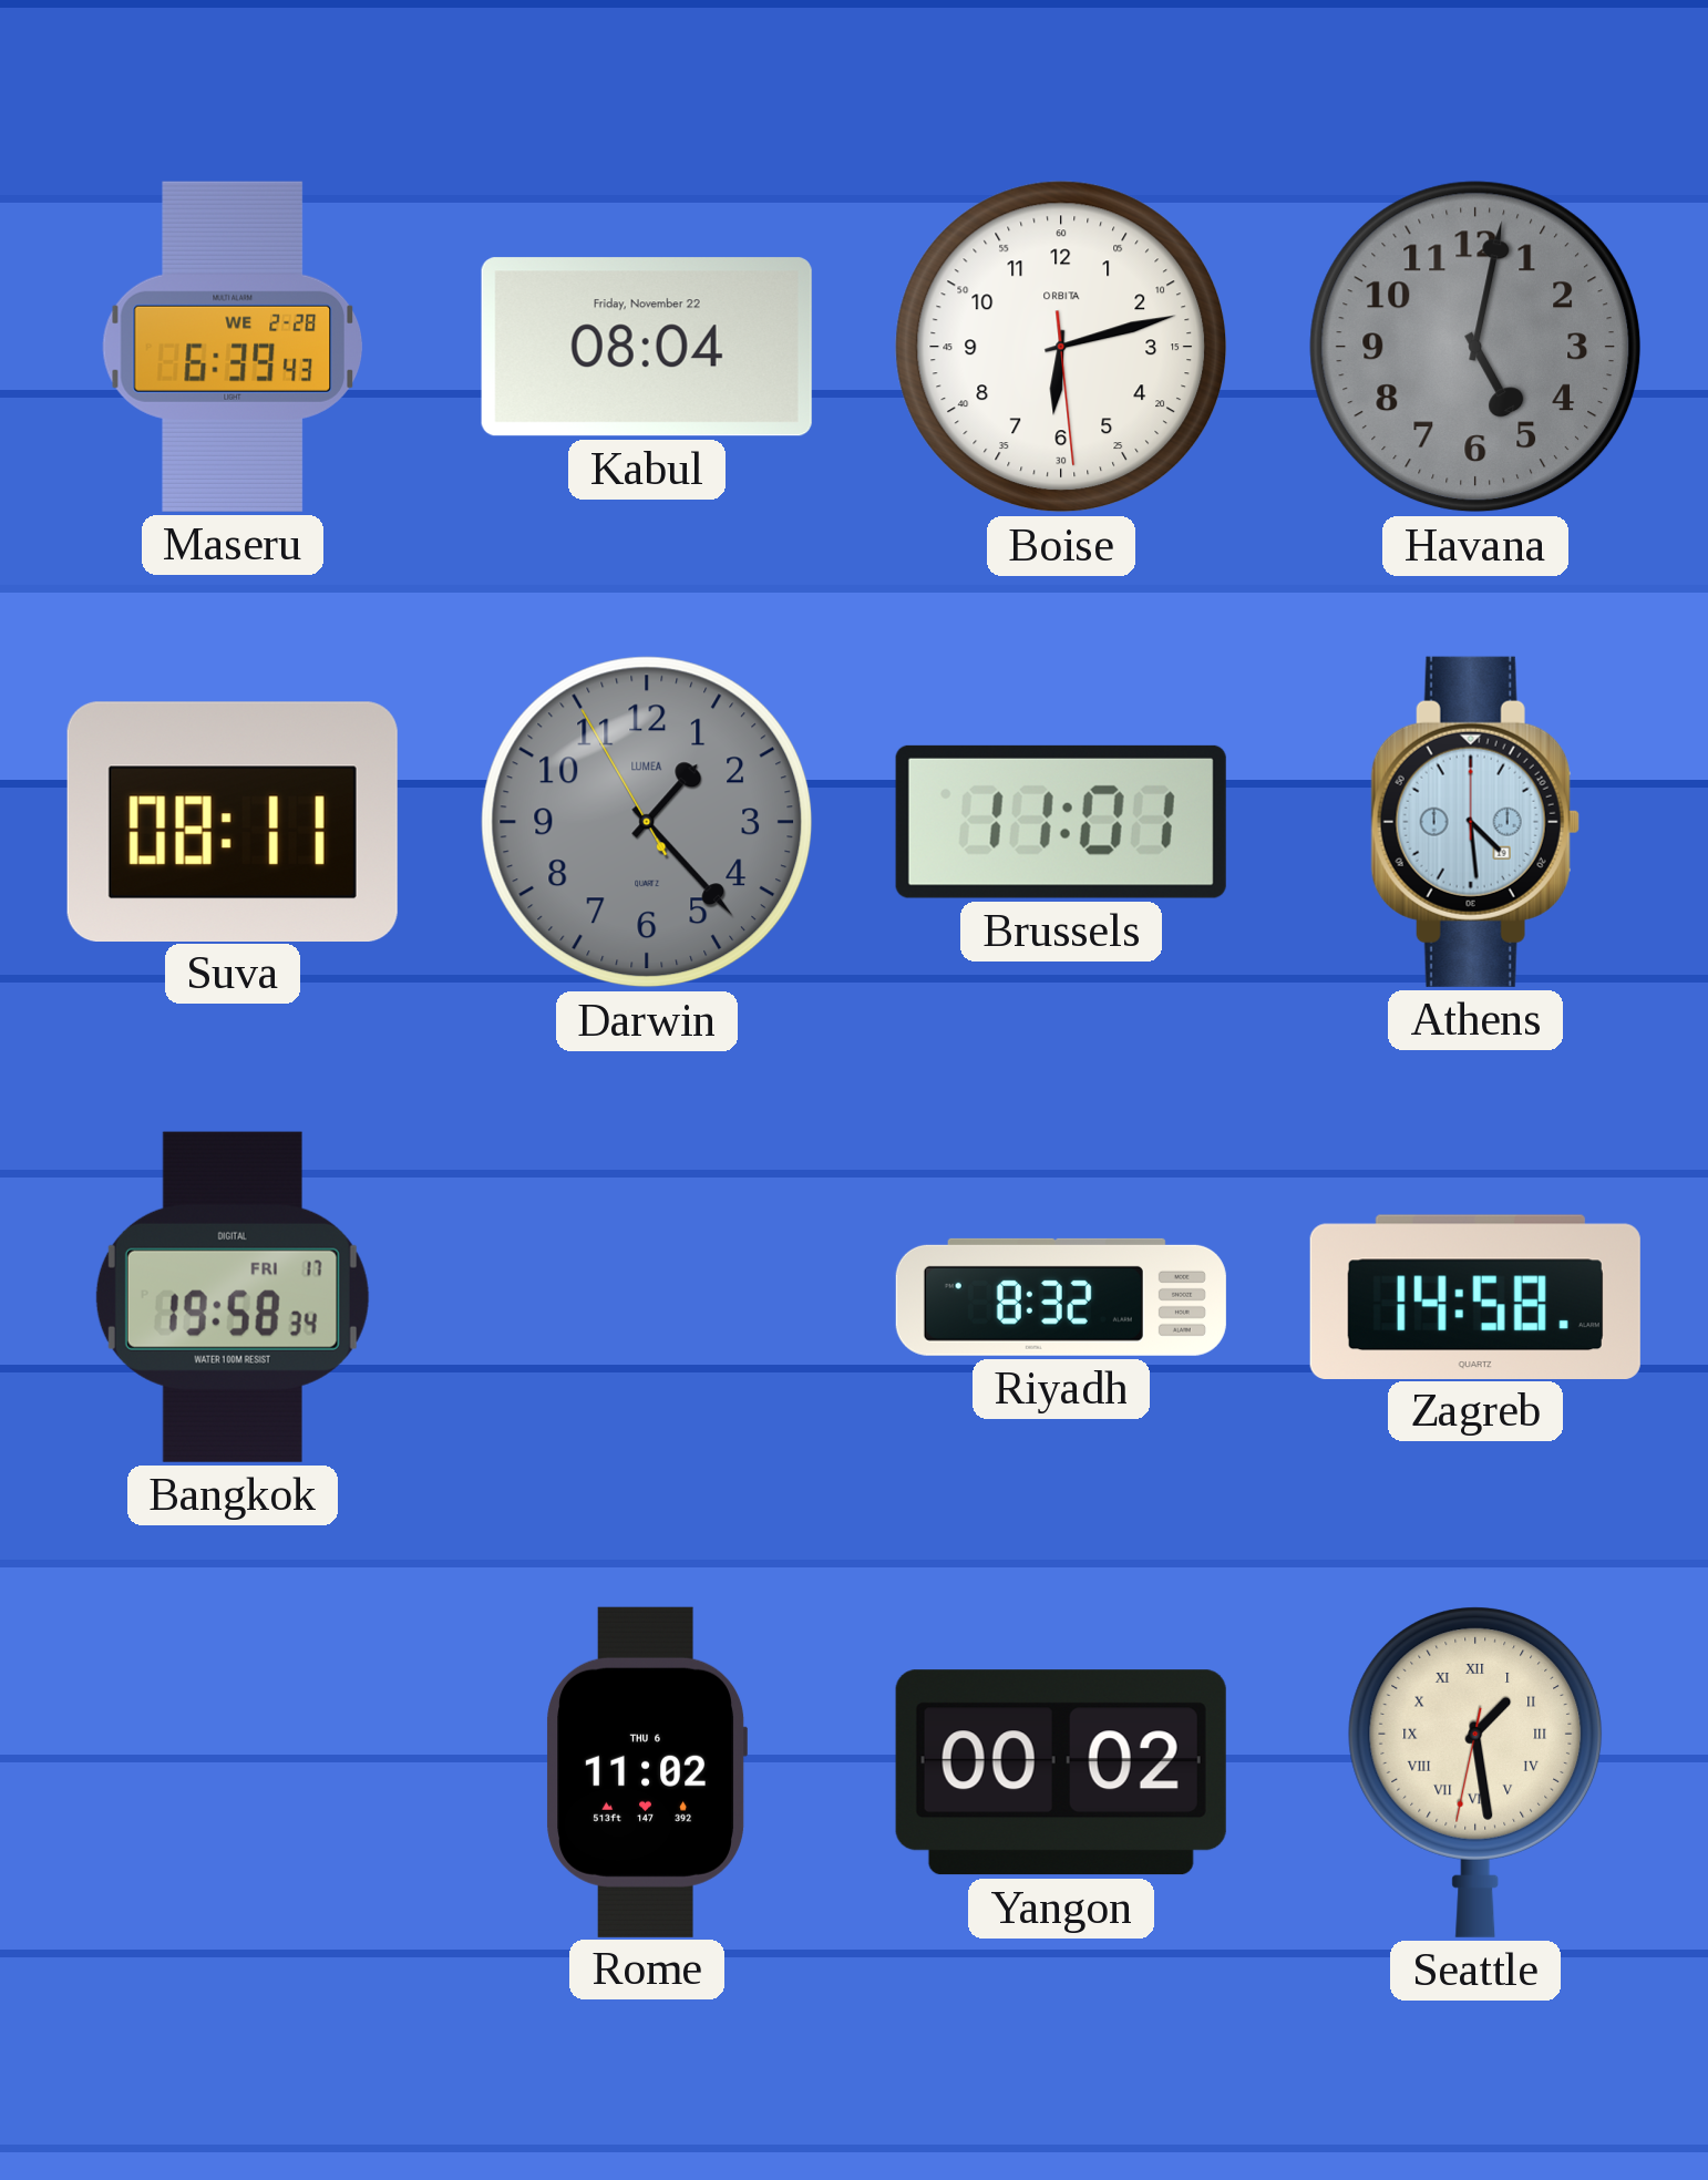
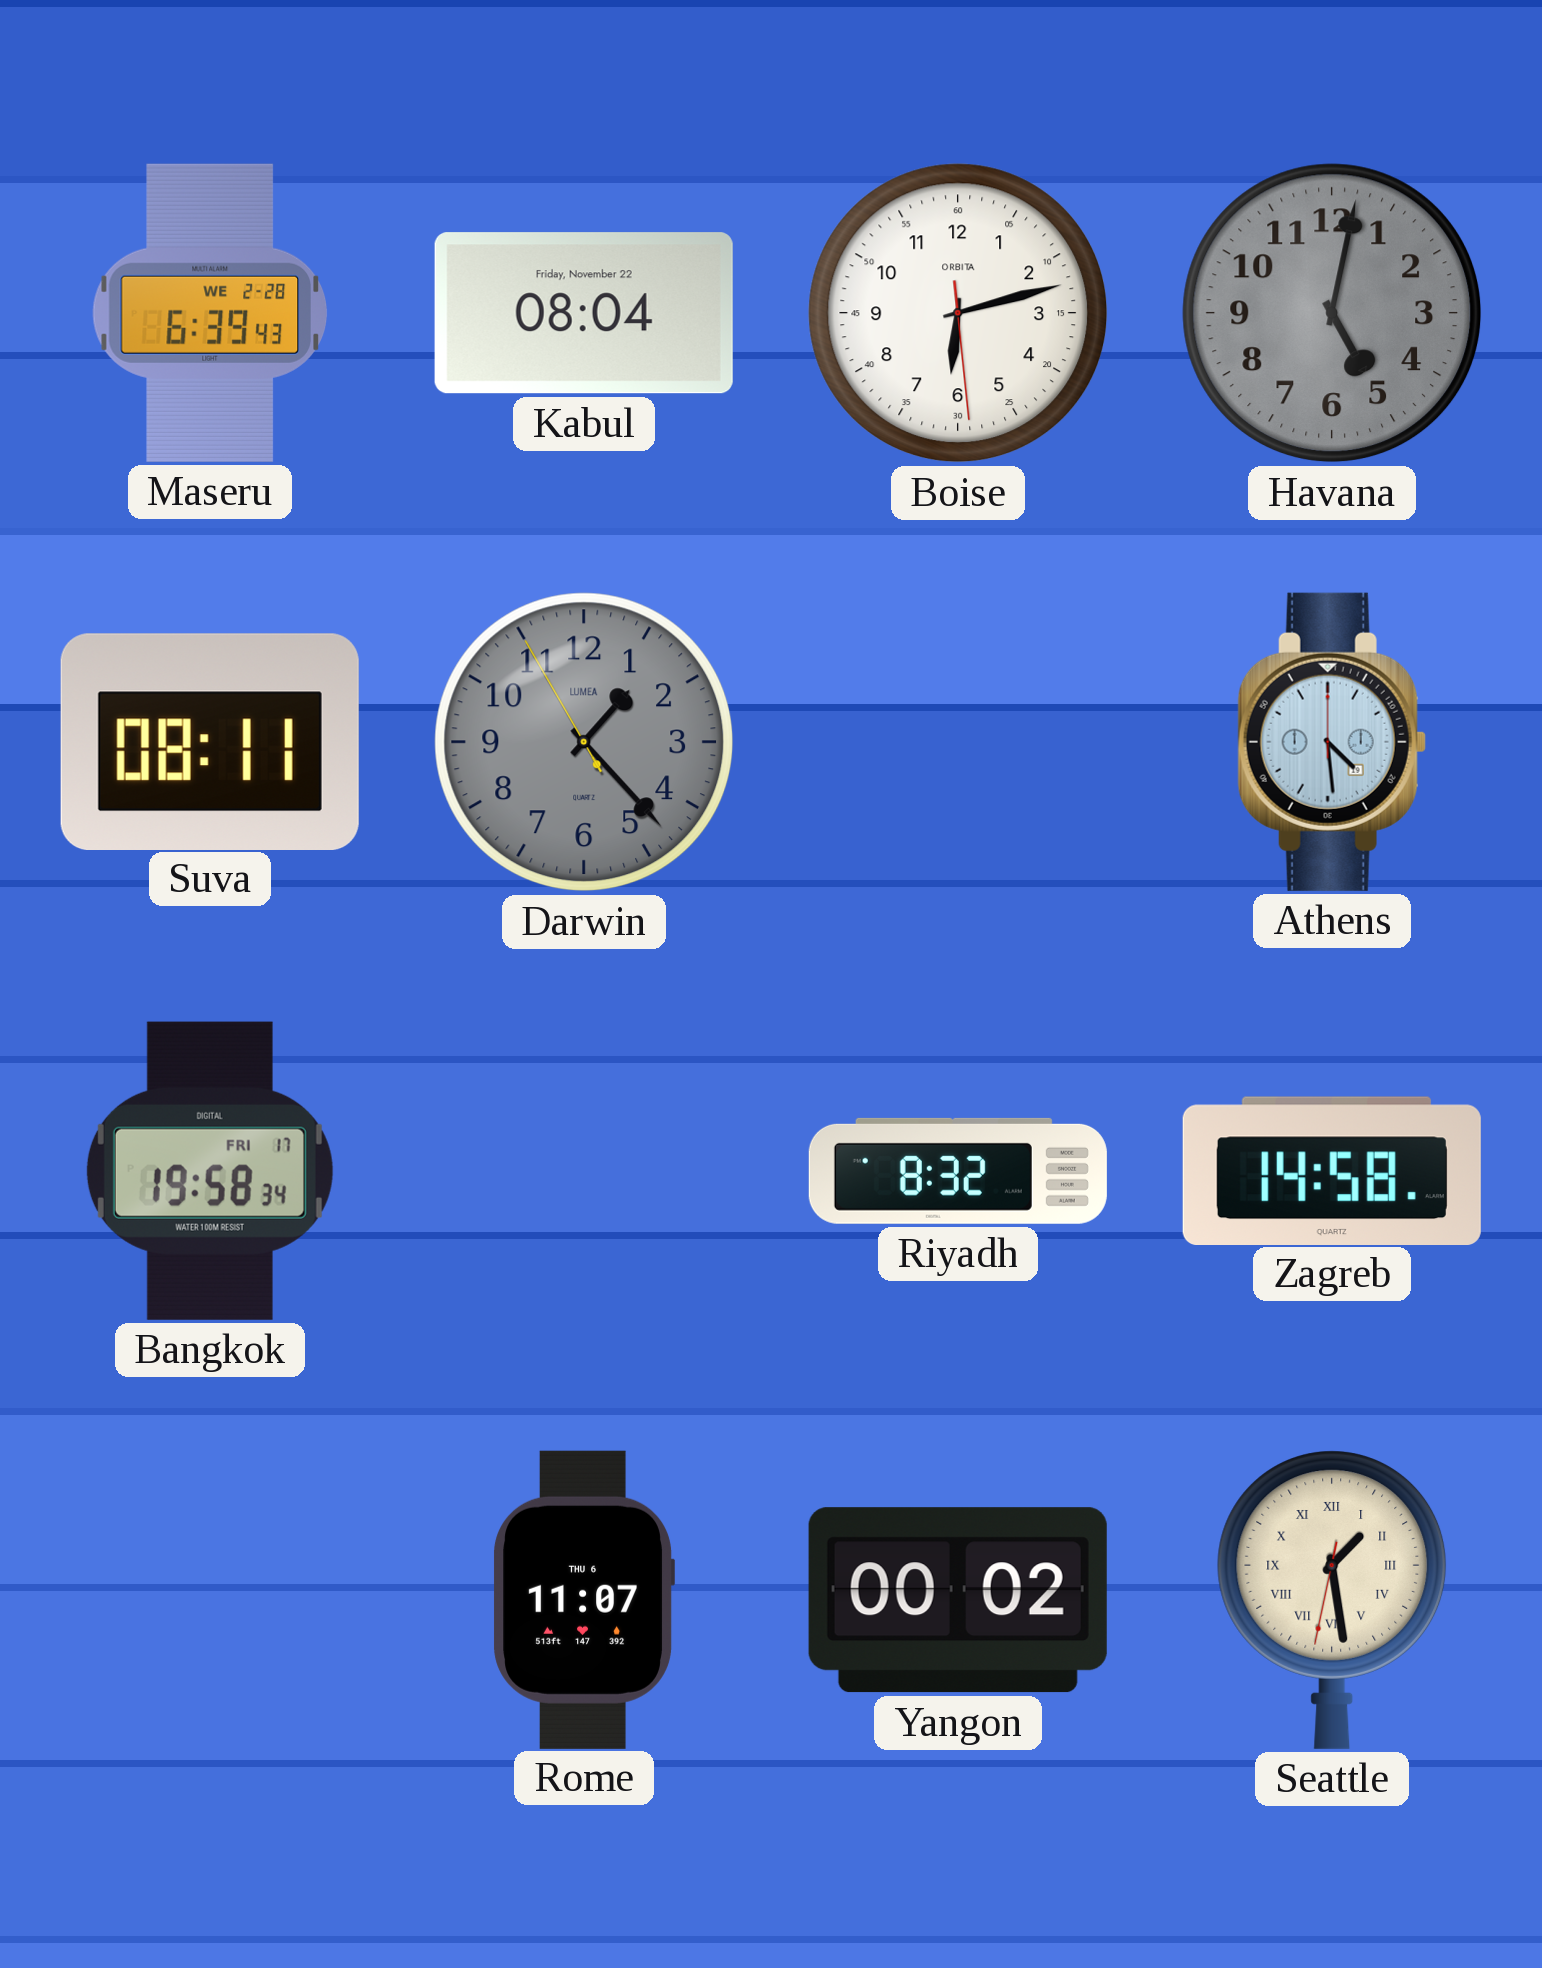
Brussels: 11:01 -> none (1061, 822)
Rome: 11:02 -> 11:07 (584, 1600)
